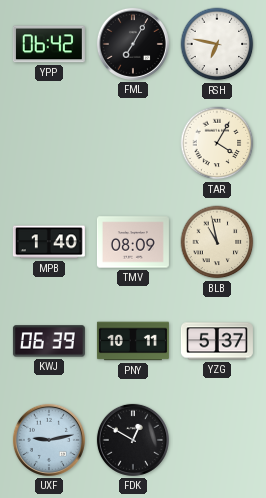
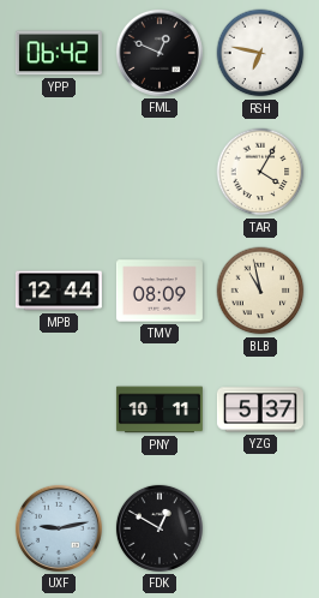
FML: 7:05 -> 12:49 (159, 53)
MPB: 1:40 -> 12:44 (59, 291)
KWJ: 06:39 -> none (49, 341)
